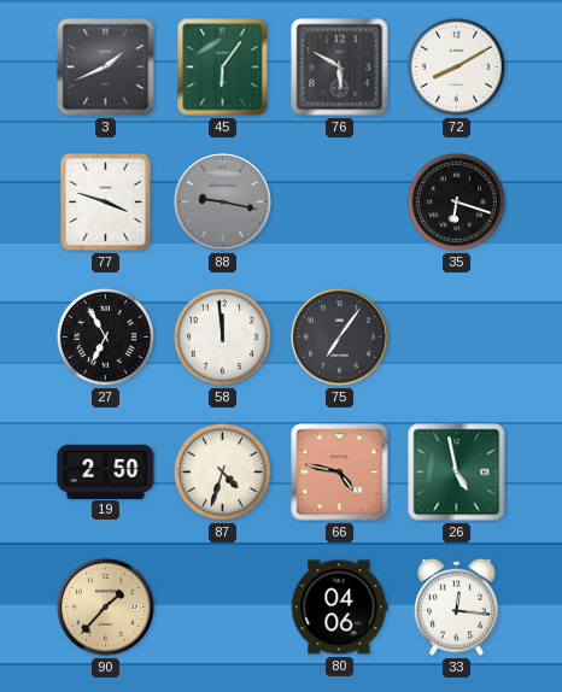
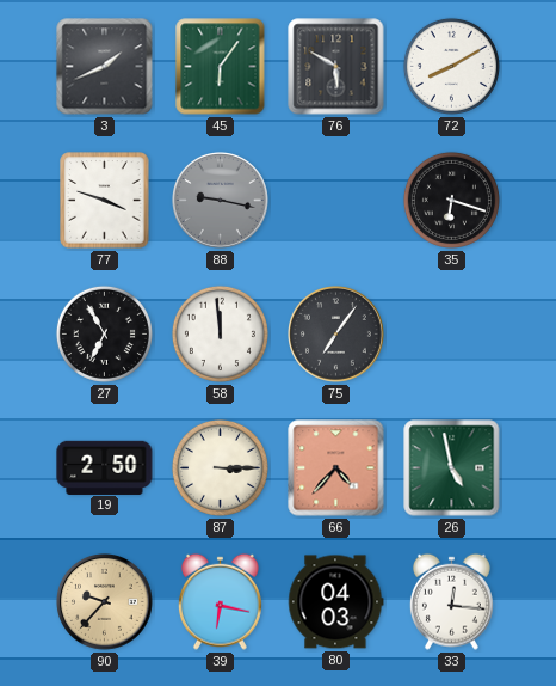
87: 4:33 -> 3:15 (220, 467)
66: 4:47 -> 4:37 (336, 468)
90: 1:37 -> 9:37 (105, 602)
39: none -> 6:17 (220, 601)
80: 04:06 -> 04:03 (335, 602)
